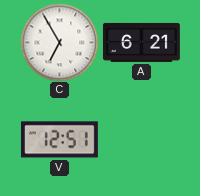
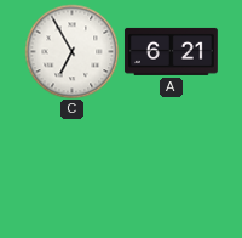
V: 12:51 -> none (59, 140)
